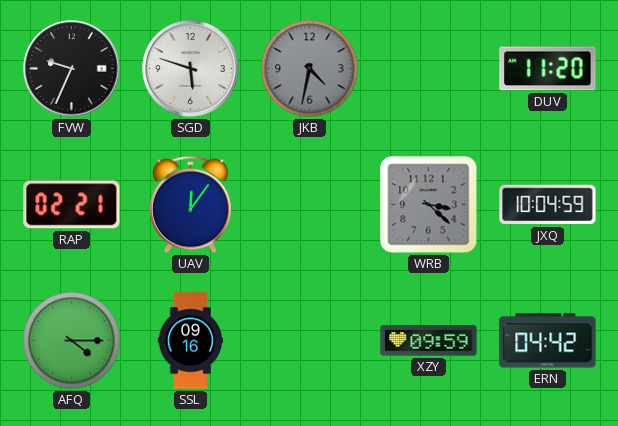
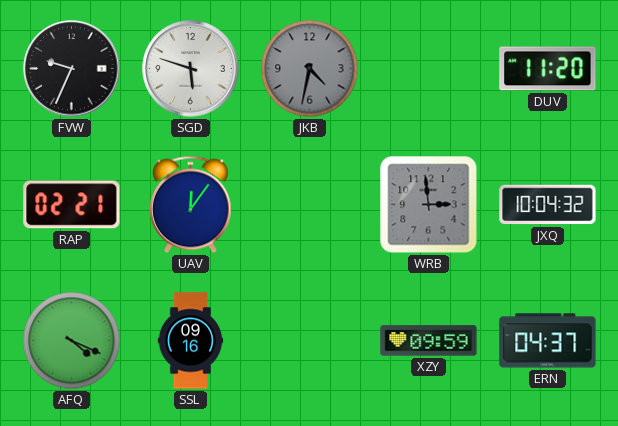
WRB: 3:22 -> 2:59 (429, 205)
JXQ: 10:04:59 -> 10:04:32 (548, 205)
AFQ: 4:15 -> 4:19 (72, 341)
ERN: 04:42 -> 04:37 (548, 341)
